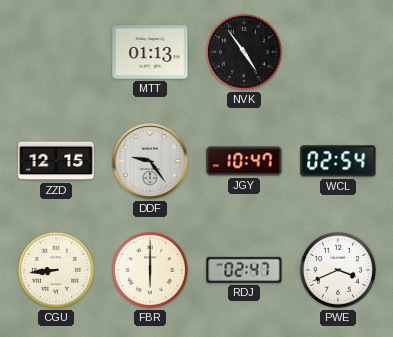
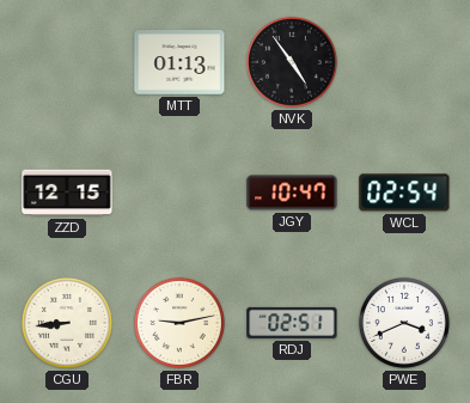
DDF: 9:24 -> none (150, 161)
FBR: 6:00 -> 9:13 (179, 323)
RDJ: 02:47 -> 02:51 (292, 323)
